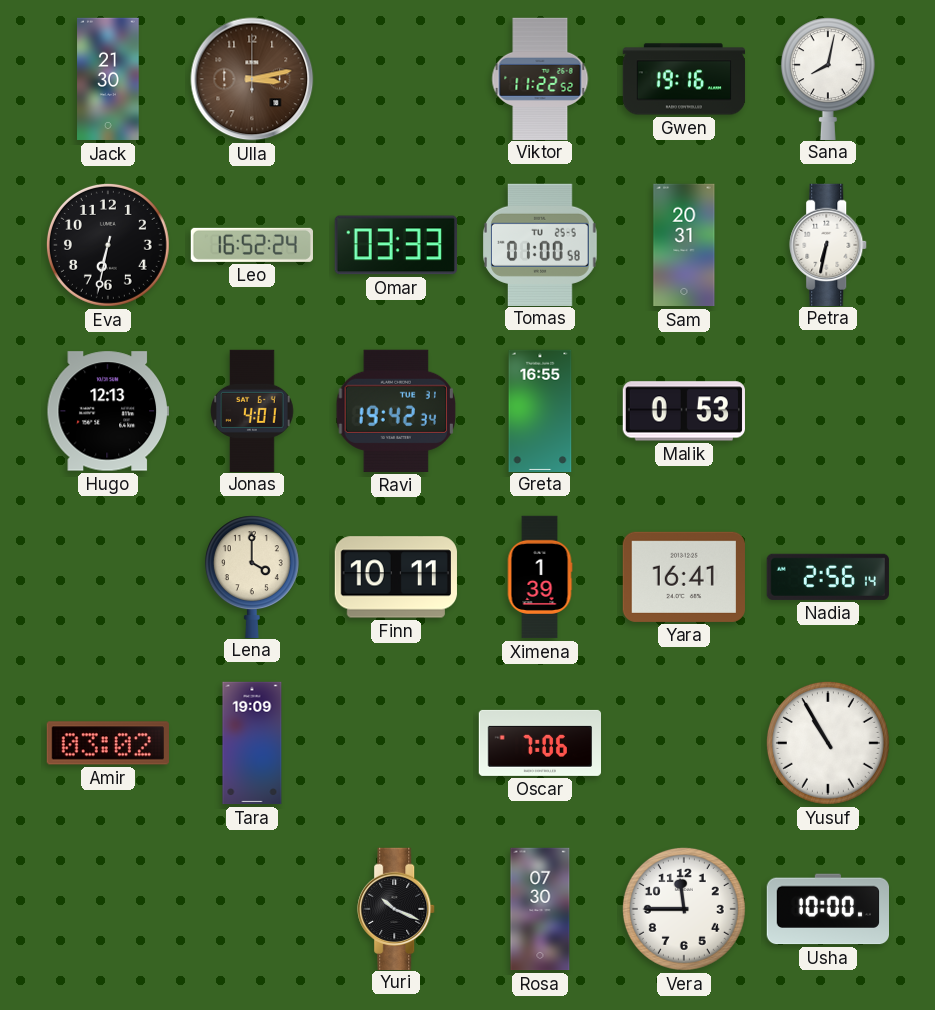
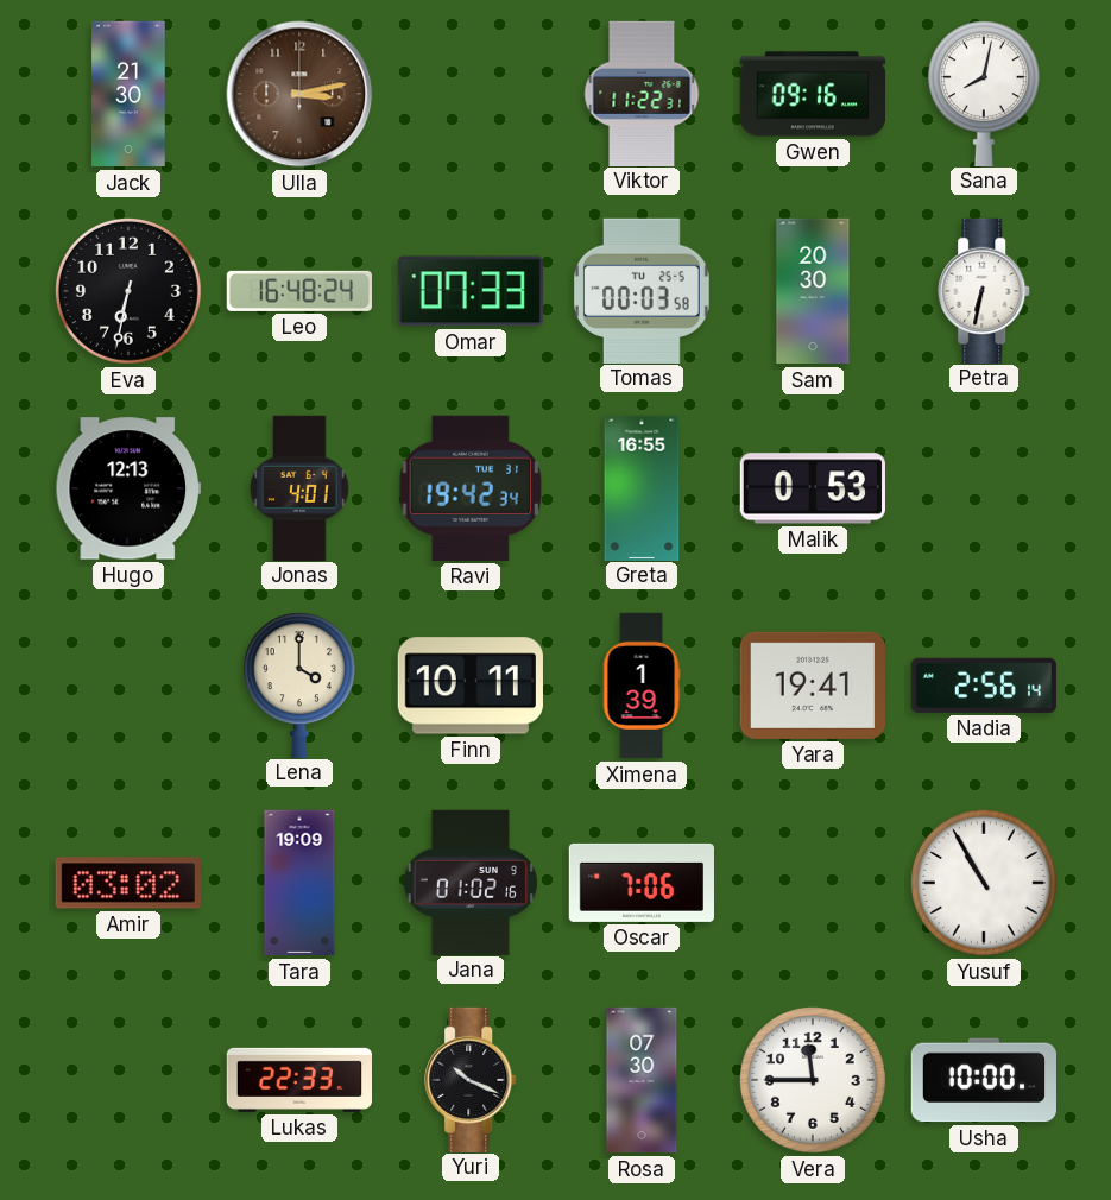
Viktor: 11:22:52 -> 11:22:31 (642, 93)
Gwen: 19:16 -> 09:16 (813, 94)
Leo: 16:52 -> 16:48 (299, 291)
Omar: 03:33 -> 07:33 (471, 291)
Tomas: 01:00 -> 00:03 (643, 290)
Sam: 20:31 -> 20:30 (813, 291)
Yara: 16:41 -> 19:41 (813, 686)
Jana: none -> 01:02 (471, 882)
Lukas: none -> 22:33 (298, 1080)
